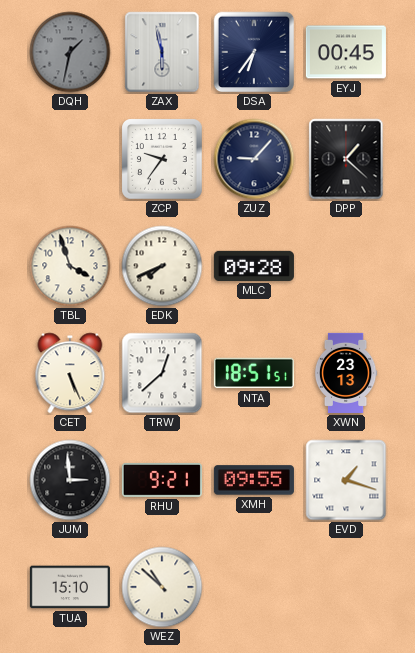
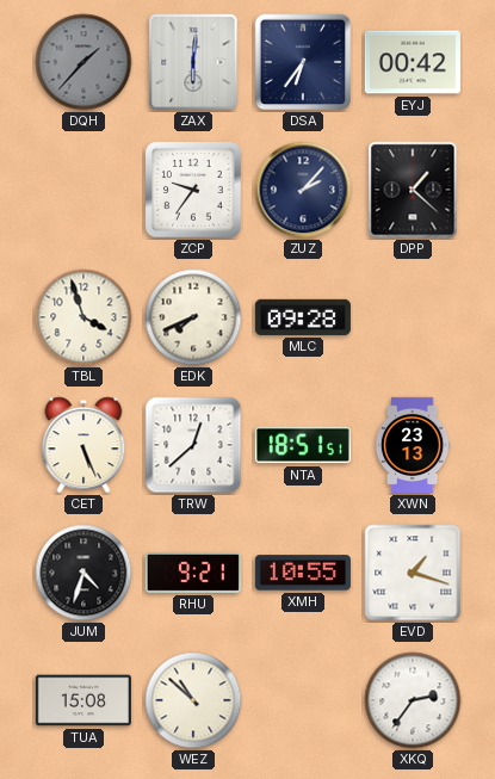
DQH: 1:32 -> 1:37 (83, 62)
ZAX: 5:58 -> 6:01 (193, 62)
EYJ: 00:45 -> 00:42 (413, 62)
ZUZ: 9:07 -> 2:07 (303, 190)
JUM: 2:59 -> 4:33 (83, 573)
XMH: 09:55 -> 10:55 (303, 573)
TUA: 15:10 -> 15:08 (83, 700)
XKQ: none -> 2:36 (413, 700)
